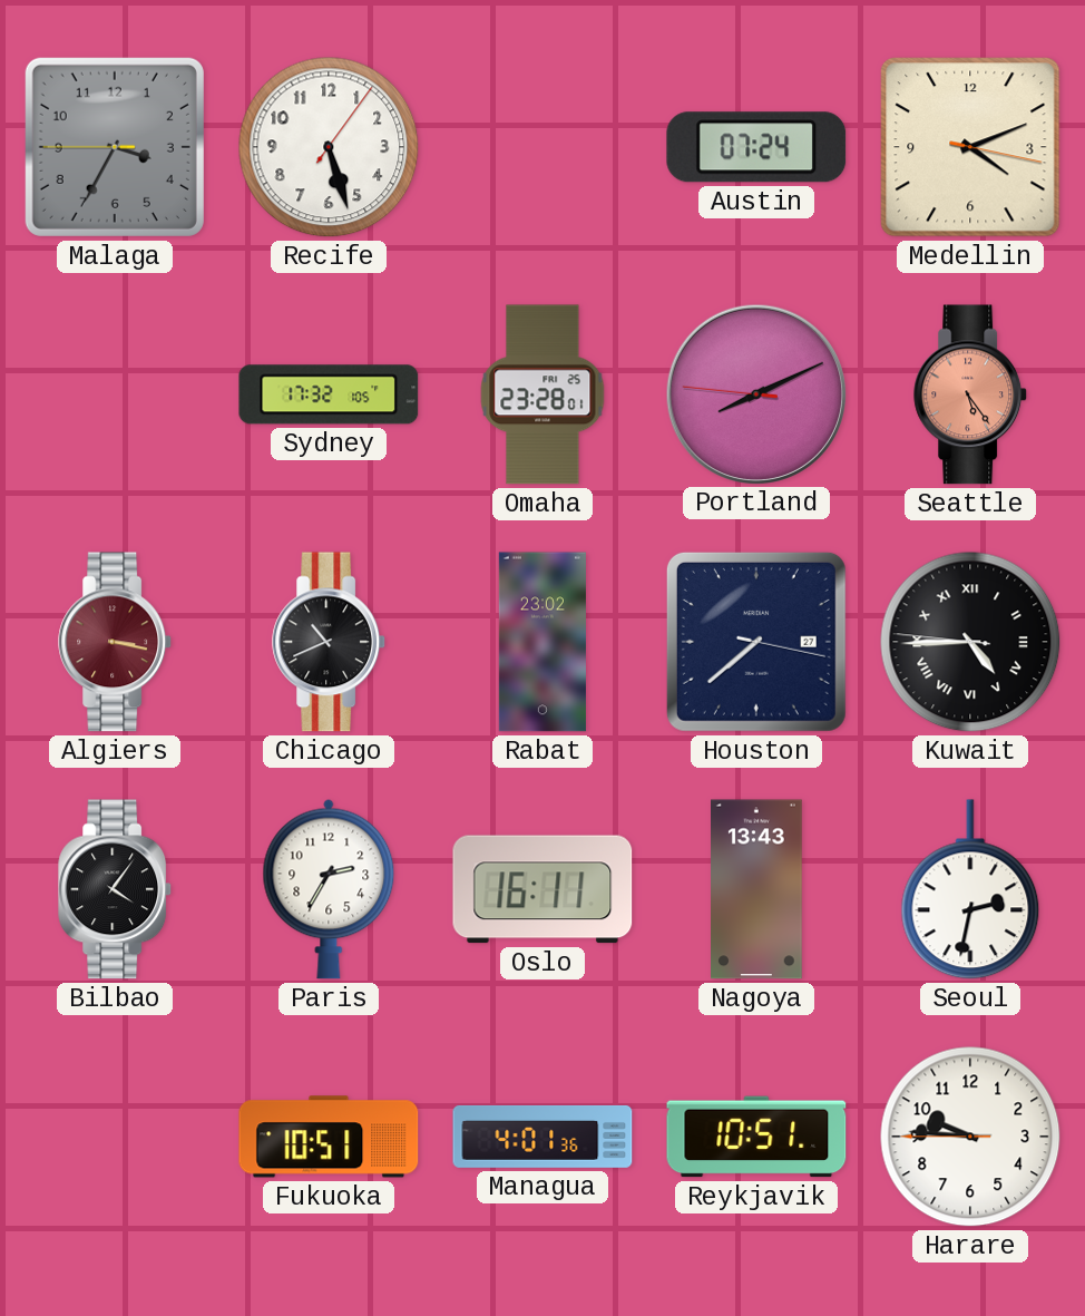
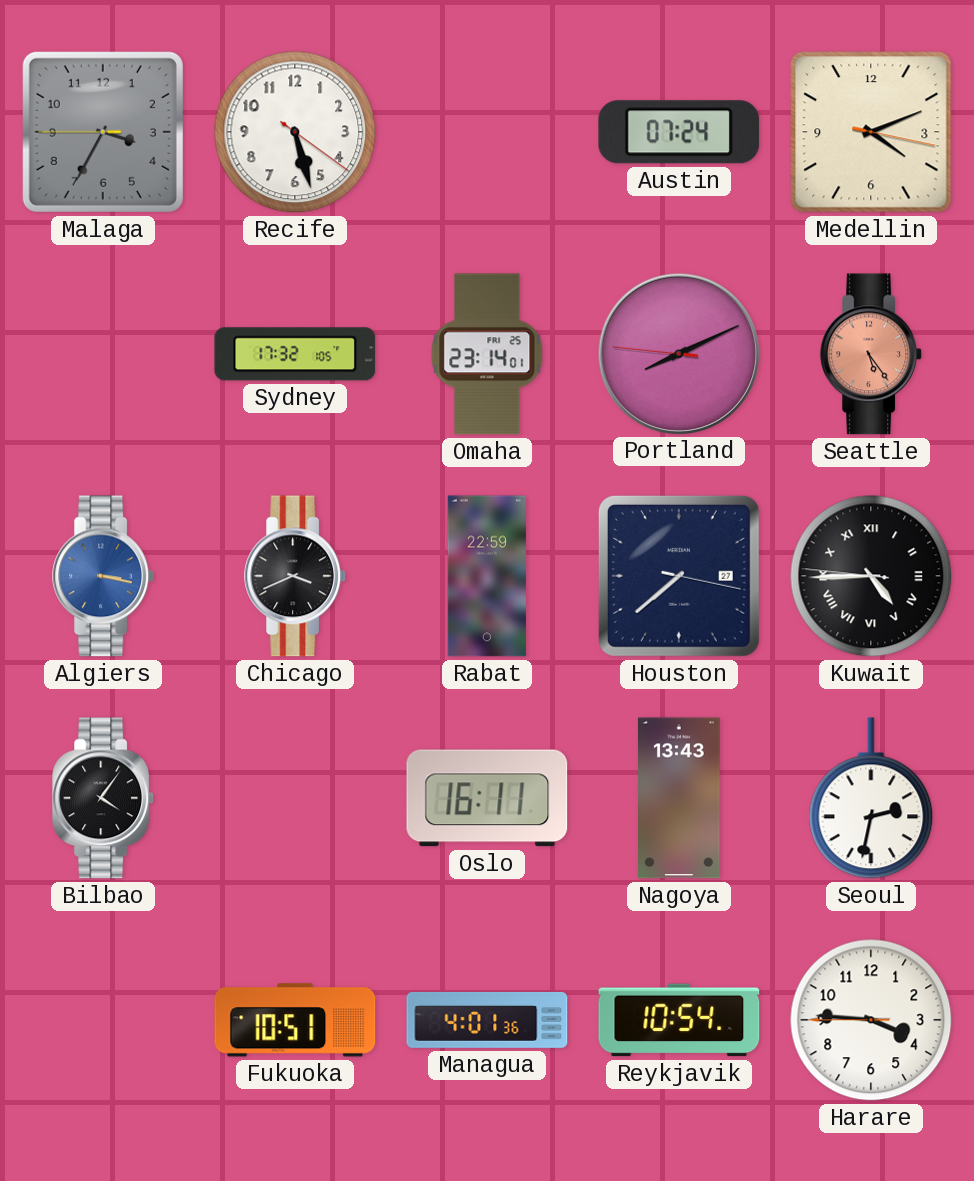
Recife: 5:27:06 -> 5:27:21 (295, 132)
Omaha: 23:28 -> 23:14 (487, 354)
Algiers dial: burgundy -> blue (104, 576)
Chicago: 10:41 -> 3:41 (296, 576)
Rabat: 23:02 -> 22:59 (487, 576)
Paris: 2:35 -> none (329, 889)
Reykjavik: 10:51 -> 10:54 (679, 1020)
Harare: 9:45 -> 3:45 (871, 1020)
